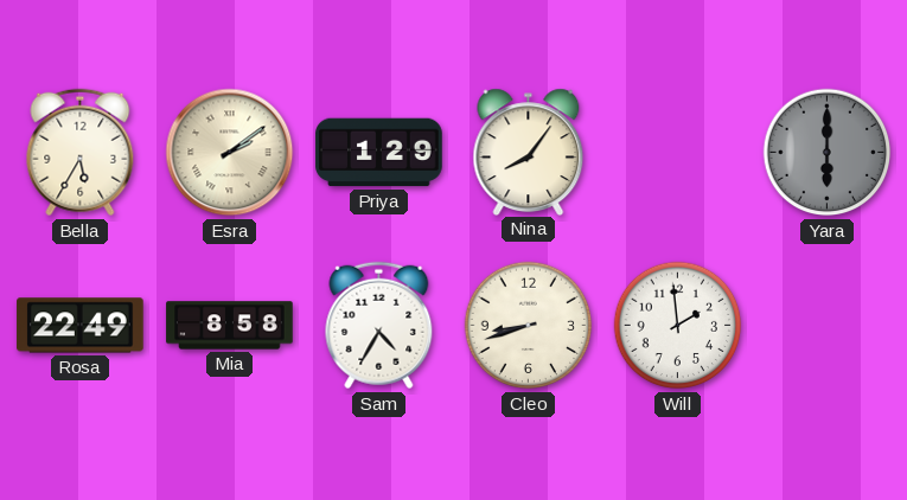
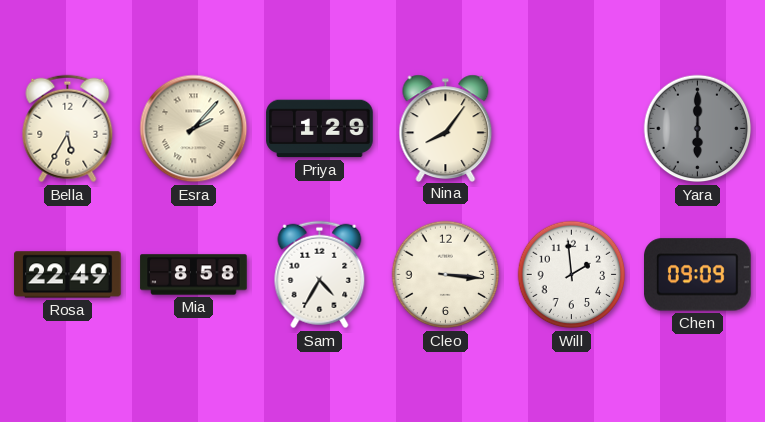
Esra: 2:09 -> 2:07 (194, 129)
Cleo: 8:42 -> 3:16 (446, 275)
Chen: none -> 09:09 (698, 275)
